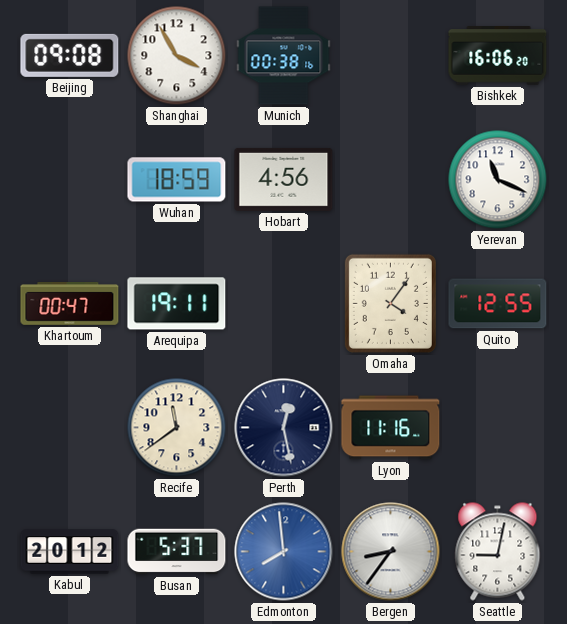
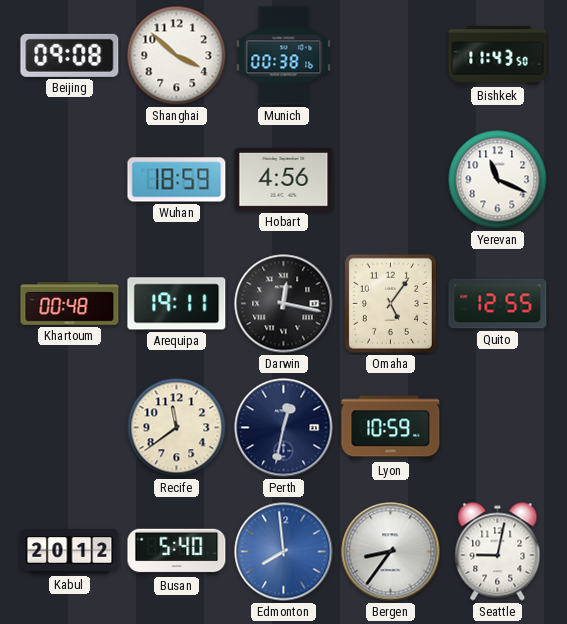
Shanghai: 3:55 -> 3:52 (177, 56)
Bishkek: 16:06 -> 11:43 (498, 56)
Khartoum: 00:47 -> 00:48 (70, 304)
Darwin: none -> 12:17 (284, 304)
Omaha: 4:06 -> 5:06 (390, 303)
Perth: 12:28 -> 12:32 (284, 428)
Lyon: 11:16 -> 10:59 (391, 428)
Busan: 5:37 -> 5:40 (177, 552)
